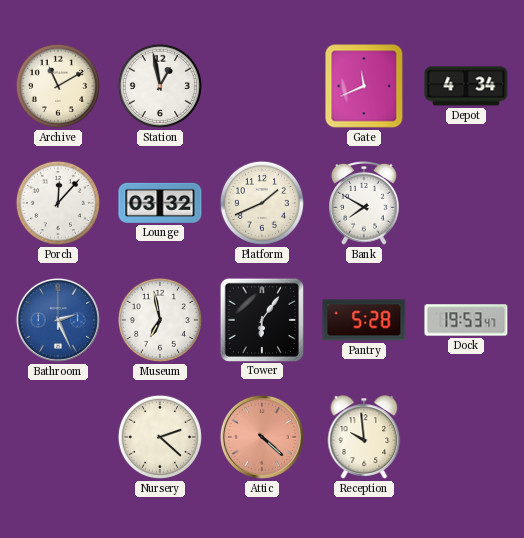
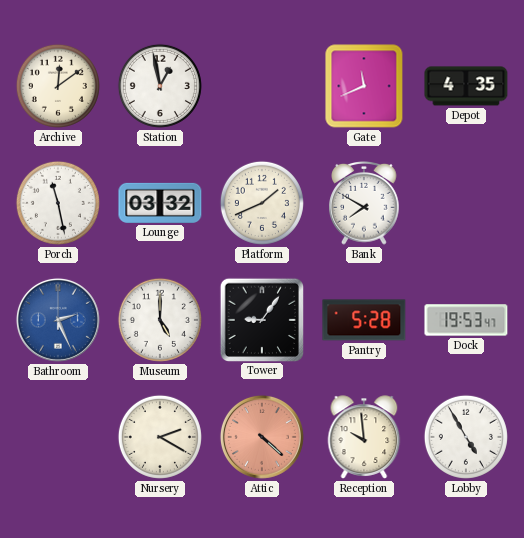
Archive: 11:10 -> 12:09 (58, 86)
Depot: 4:34 -> 4:35 (466, 86)
Porch: 12:07 -> 11:28 (58, 203)
Museum: 6:58 -> 5:00 (160, 320)
Tower: 6:06 -> 9:06 (261, 319)
Nursery: 2:22 -> 2:20 (160, 437)
Lobby: none -> 4:55 (466, 437)
